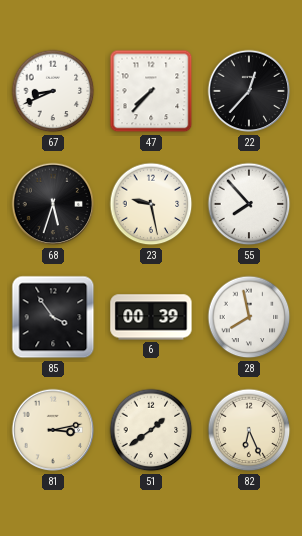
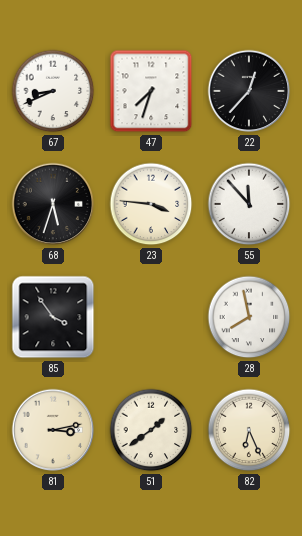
47: 7:37 -> 7:33 (151, 91)
23: 9:28 -> 3:46 (151, 204)
55: 7:53 -> 11:53 (249, 204)
6: 00:39 -> none (151, 317)
